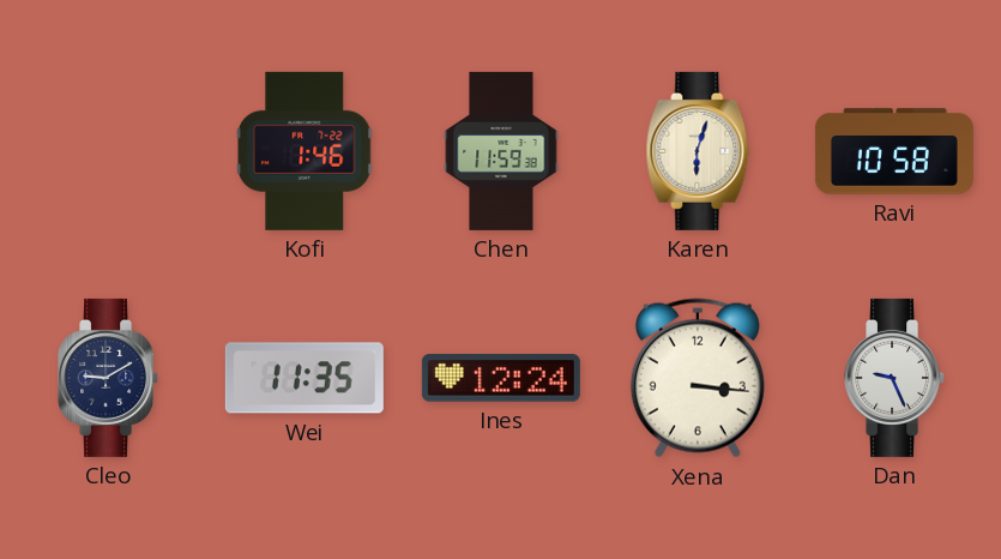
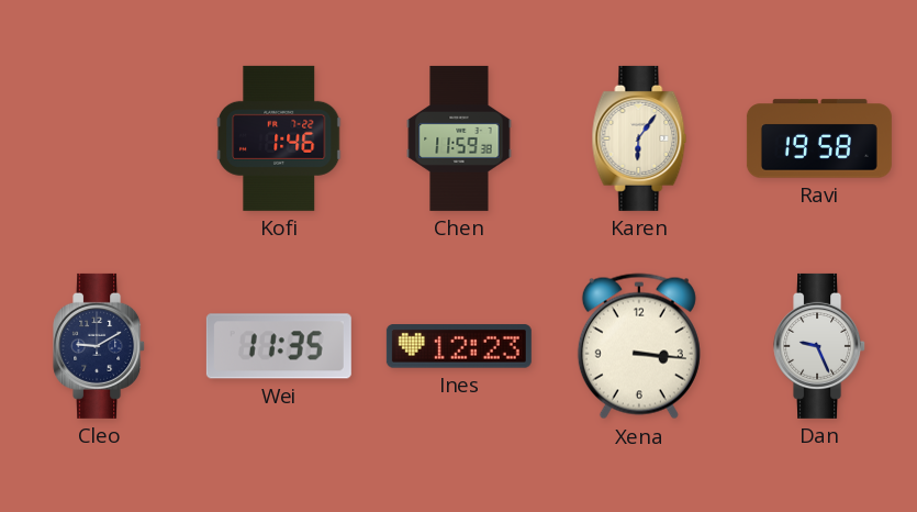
Karen: 6:03 -> 6:06 (639, 138)
Ravi: 10:58 -> 19:58 (819, 138)
Ines: 12:24 -> 12:23 (459, 346)
